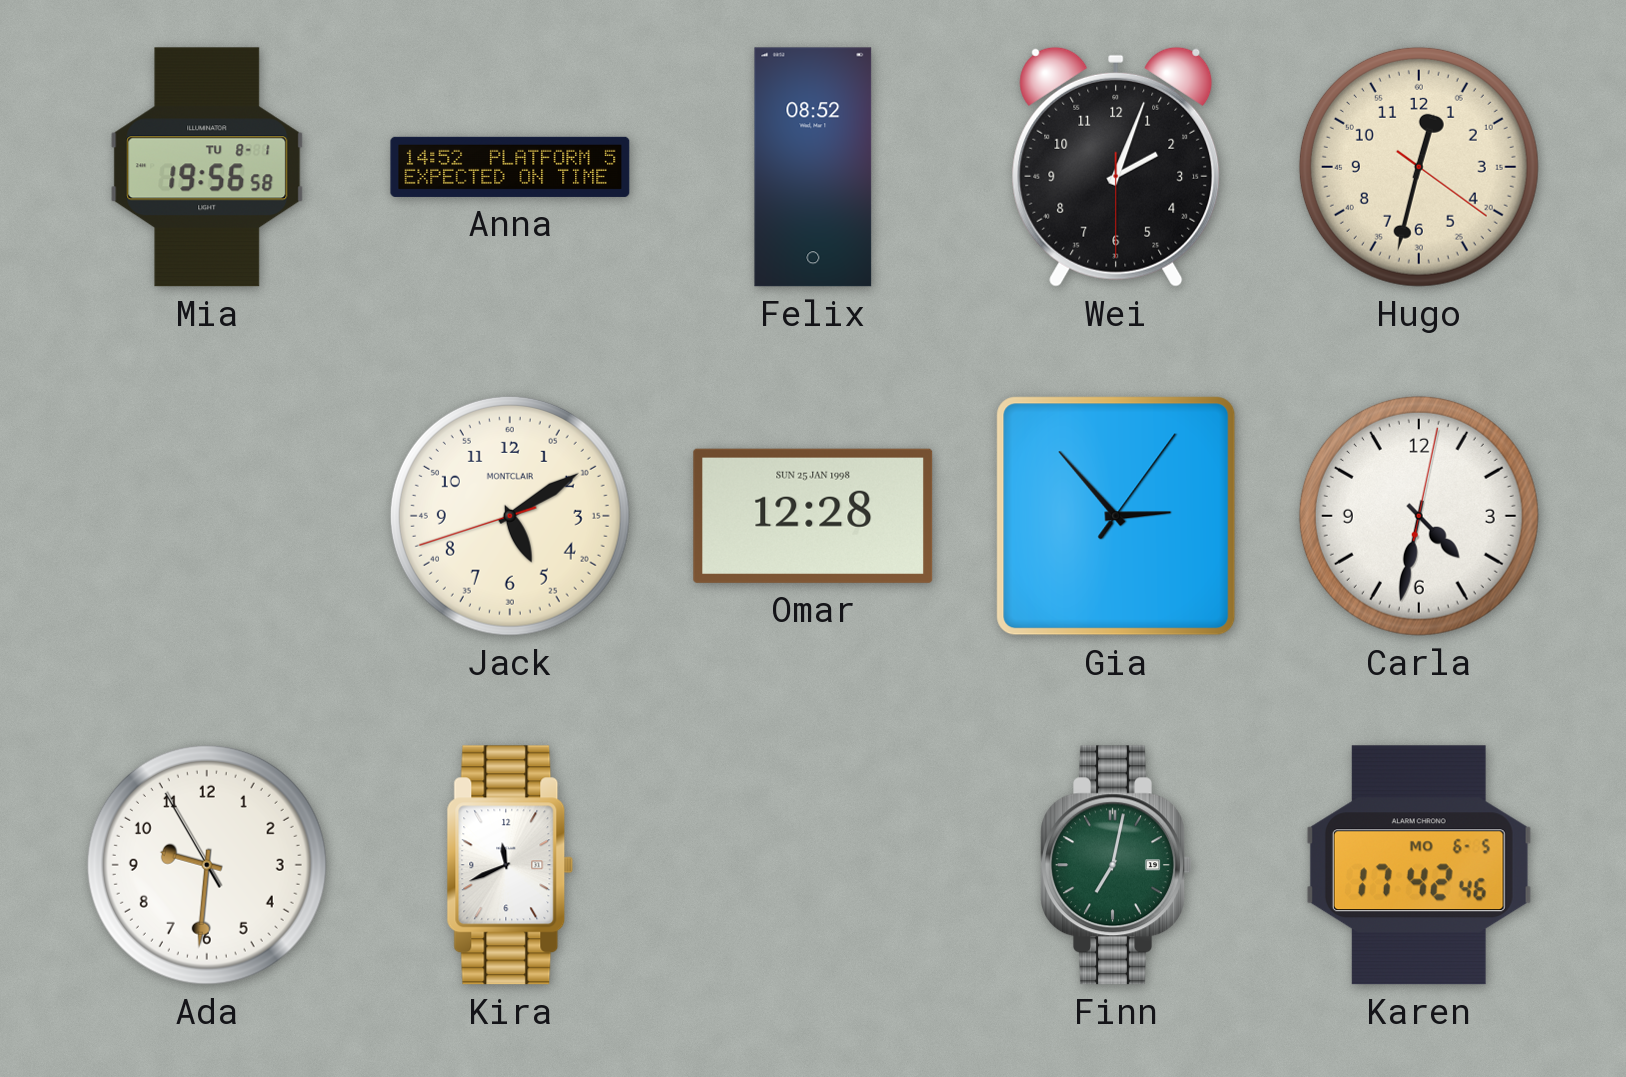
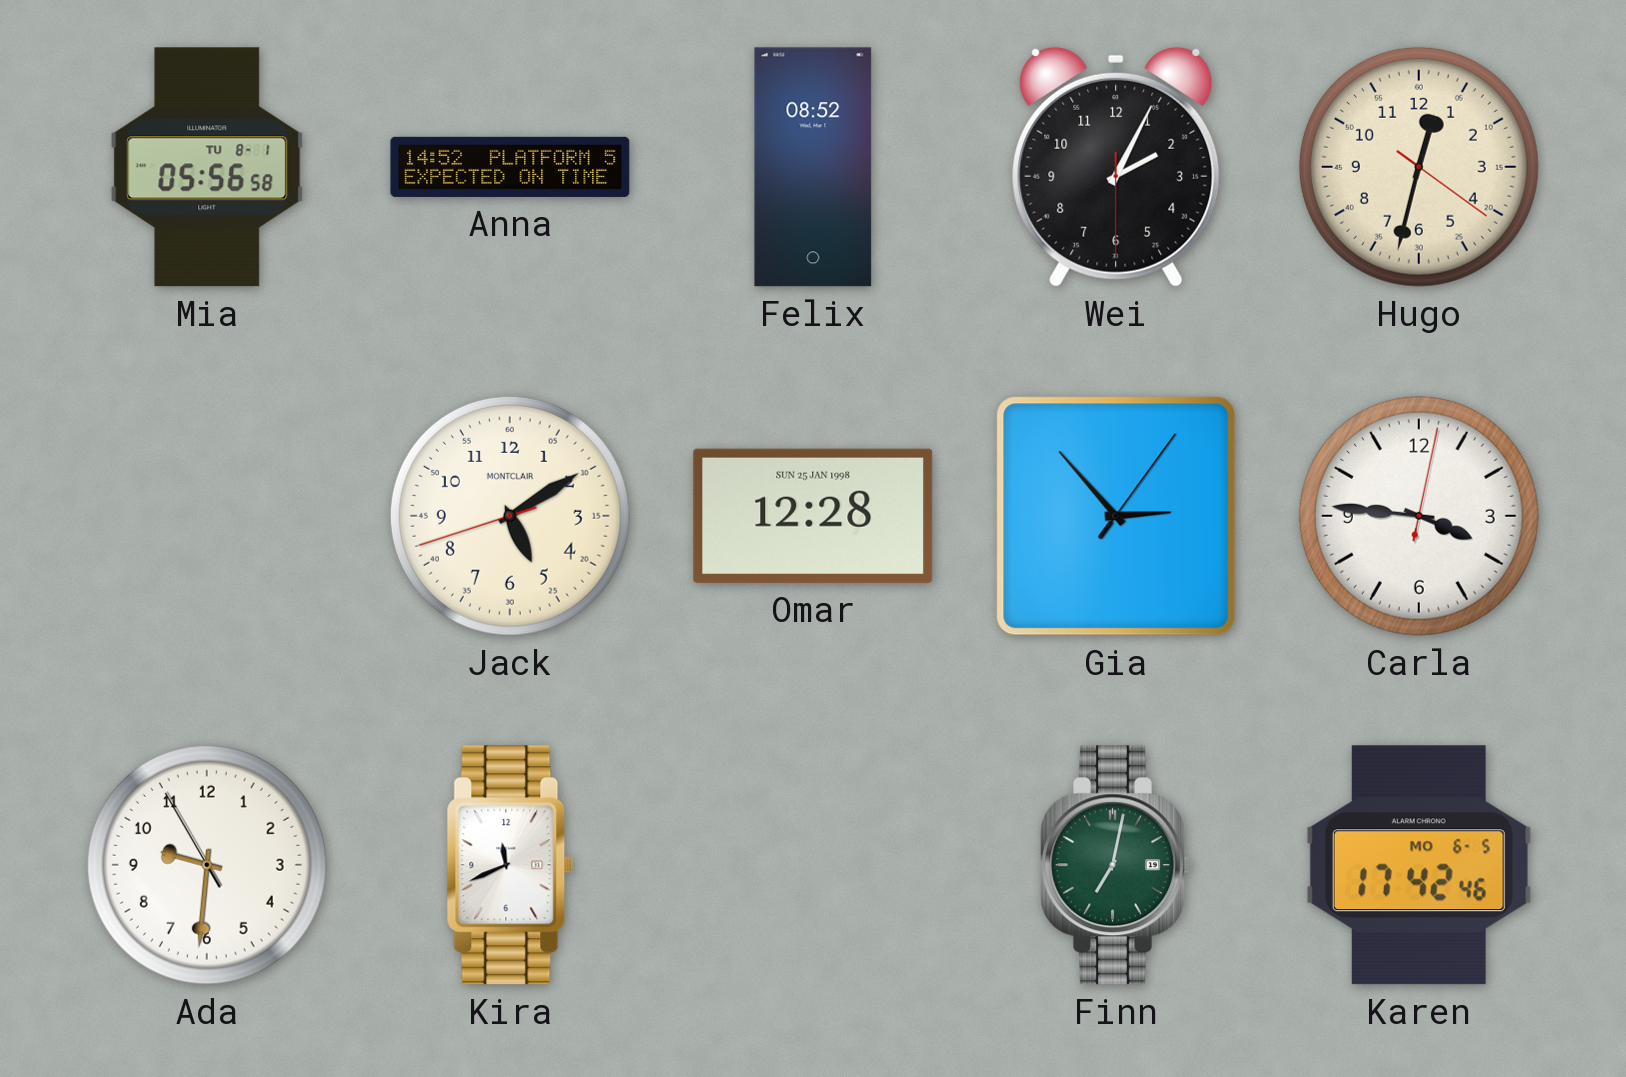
Mia: 19:56 -> 05:56 (207, 167)
Wei: 2:03 -> 2:04 (1116, 167)
Carla: 4:32 -> 3:46 (1419, 516)
